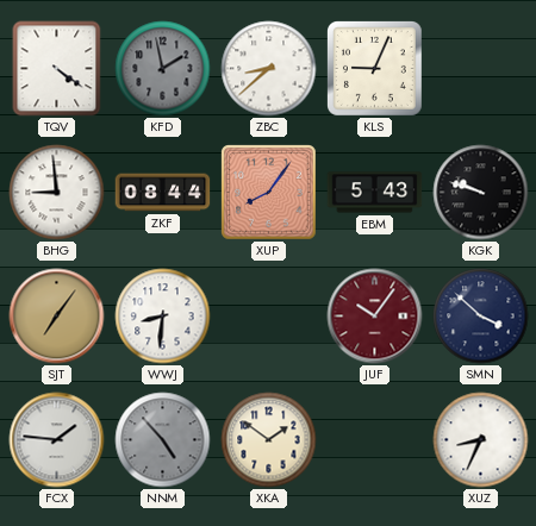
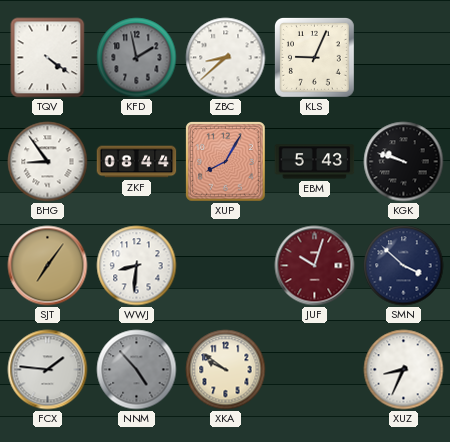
BHG: 8:59 -> 8:54 (48, 162)
XUP: 8:06 -> 8:05 (226, 162)
JUF: 10:06 -> 10:03 (315, 266)
XKA: 1:51 -> 9:51 (226, 370)
